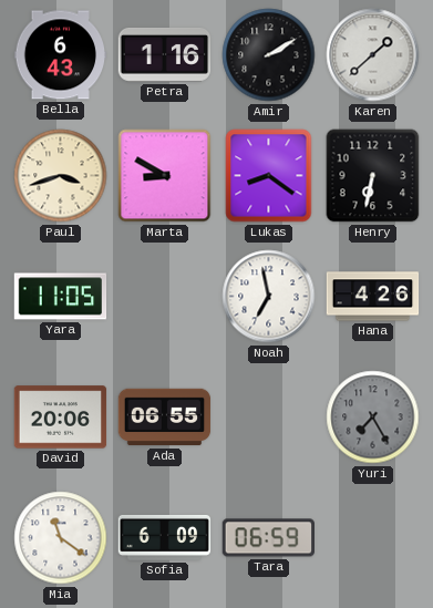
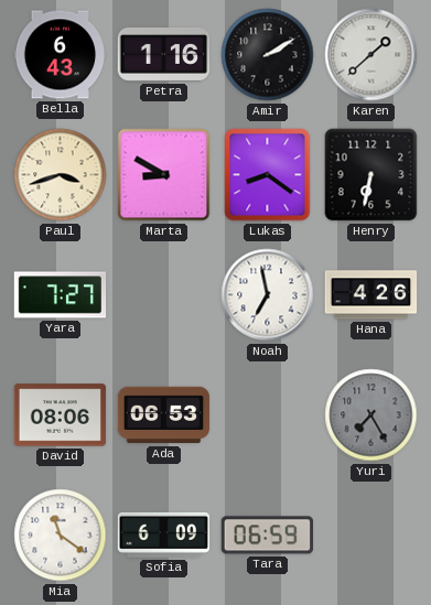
Yara: 11:05 -> 7:27 (61, 295)
David: 20:06 -> 08:06 (61, 415)
Ada: 06:55 -> 06:53 (164, 415)
